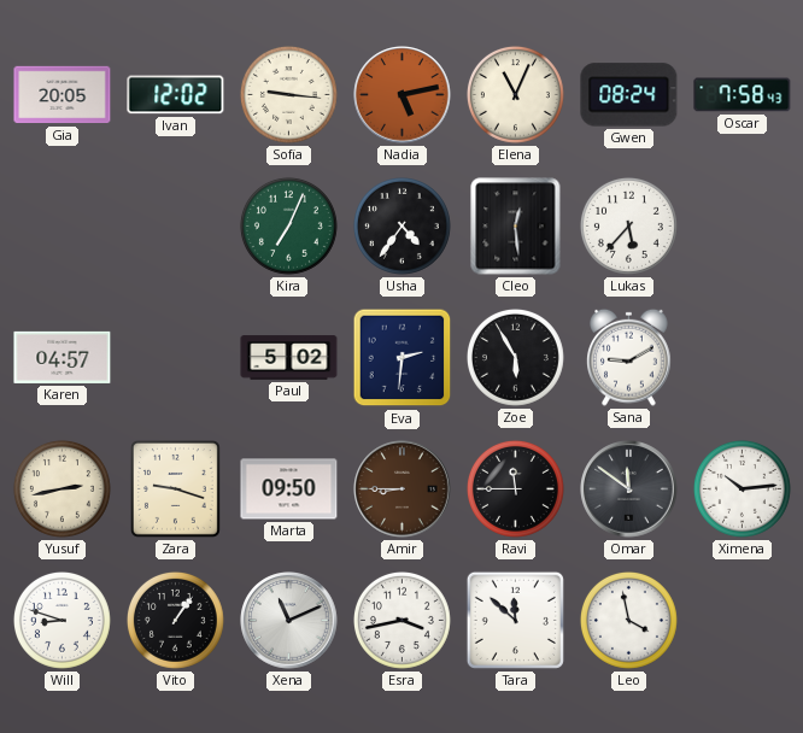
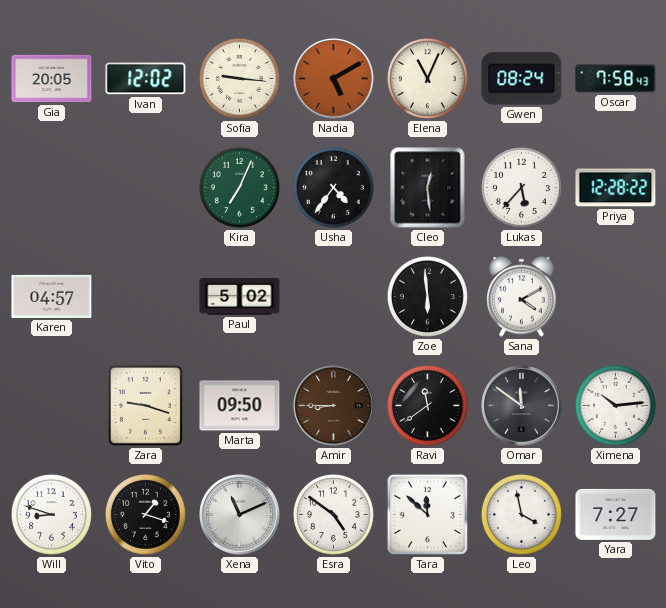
Nadia: 5:13 -> 5:10 (334, 79)
Priya: none -> 12:28 (616, 188)
Eva: 2:31 -> none (403, 358)
Zoe: 5:55 -> 5:59 (427, 296)
Sana: 9:10 -> 4:10 (522, 296)
Yusuf: 2:43 -> none (61, 488)
Ravi: 11:45 -> 11:39 (427, 405)
Vito: 1:06 -> 1:18 (145, 514)
Esra: 3:43 -> 4:51 (333, 514)
Yara: none -> 7:27 (616, 514)
